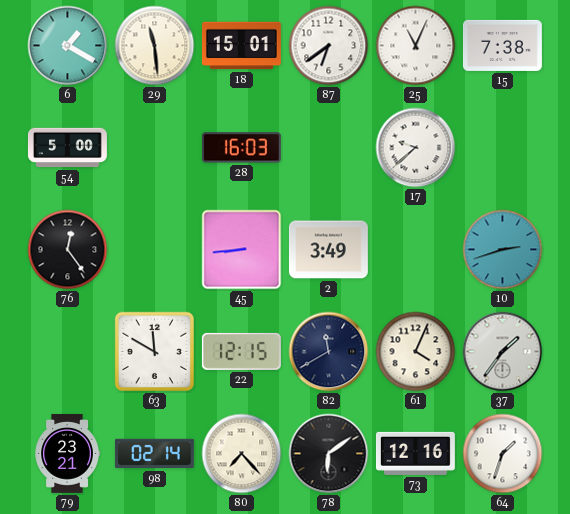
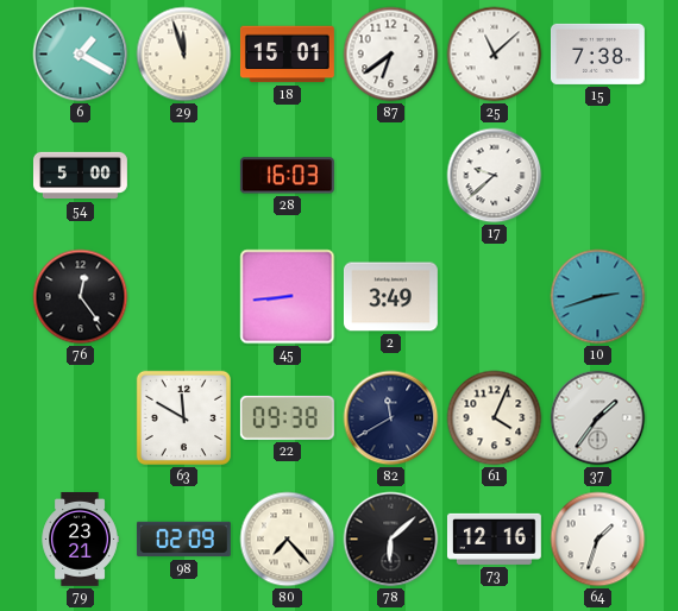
29: 11:29 -> 11:57 (184, 55)
25: 11:04 -> 11:08 (495, 55)
22: 12:15 -> 09:38 (287, 417)
98: 02:14 -> 02:09 (183, 540)
78: 6:09 -> 6:08 (391, 540)
